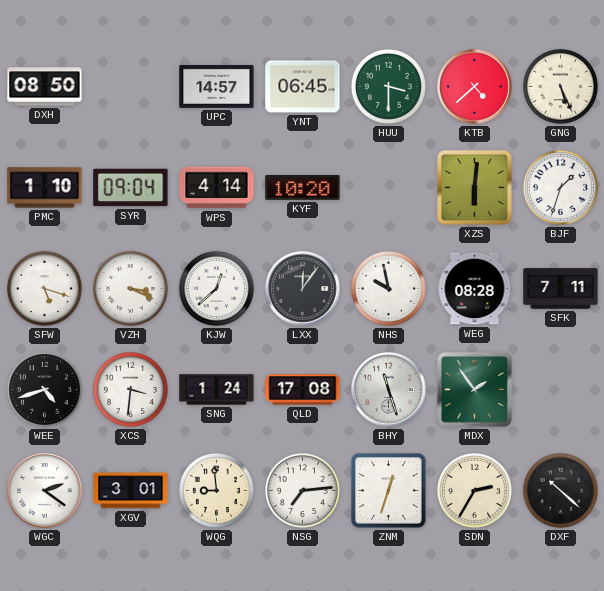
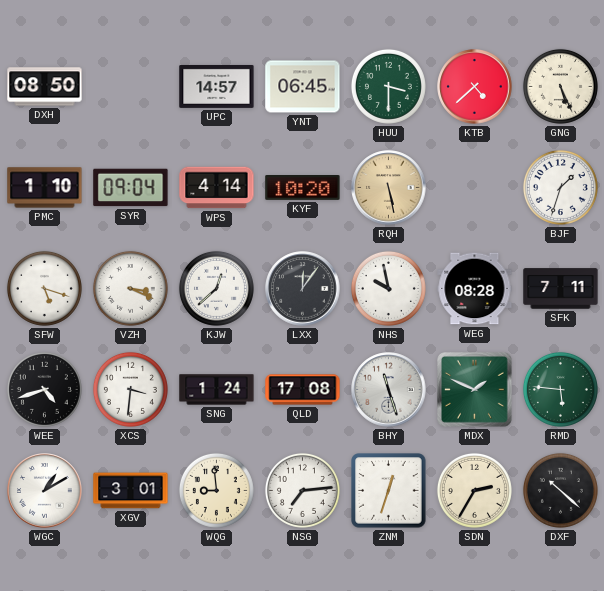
RQH: none -> 5:28 (389, 188)
XZS: 6:01 -> none (475, 188)
MDX: 1:54 -> 1:49 (475, 390)
RMD: none -> 5:46 (560, 389)
WGC: 2:21 -> 1:10 (45, 491)
